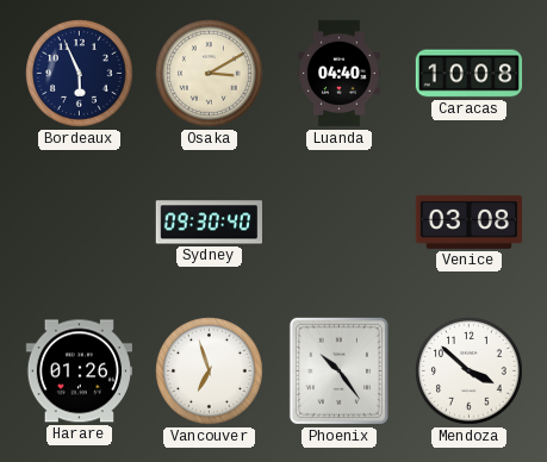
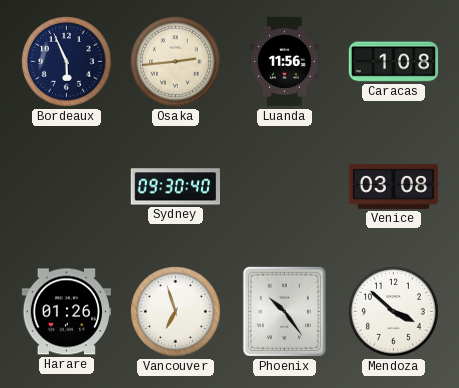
Osaka: 3:10 -> 2:44 (176, 62)
Luanda: 04:40 -> 11:56 (285, 62)
Caracas: 10:08 -> 1:08 (394, 62)
